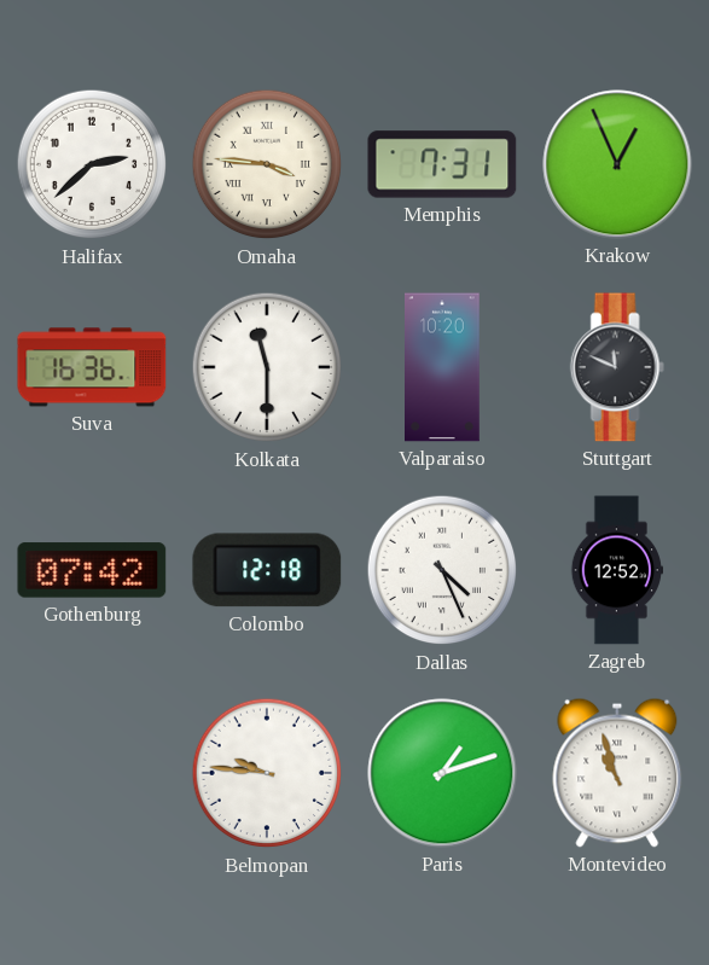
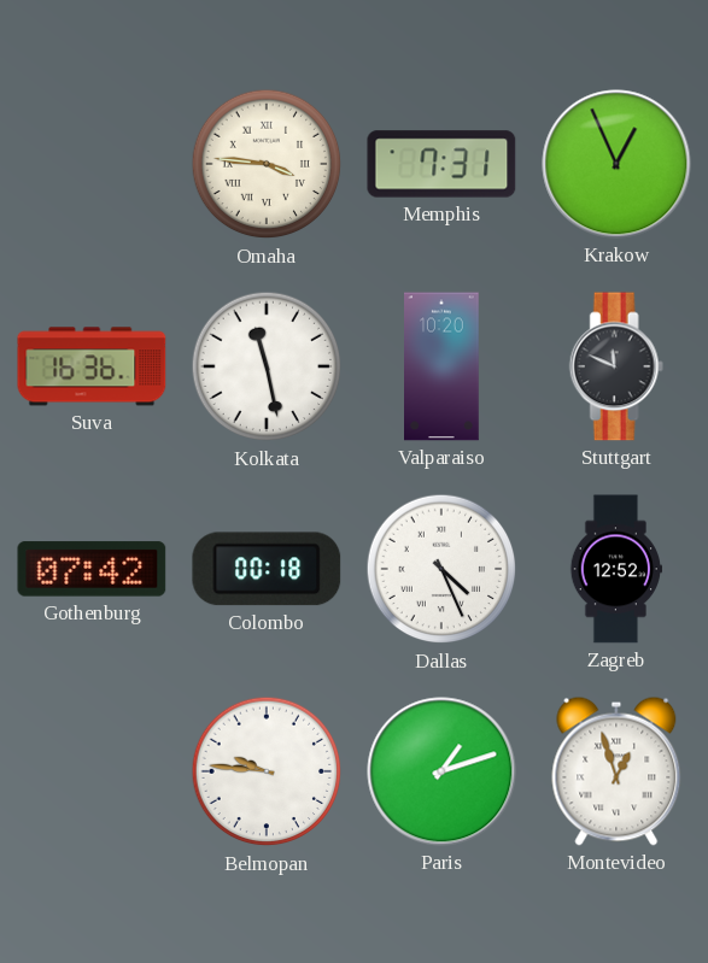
Halifax: 2:38 -> none (92, 164)
Kolkata: 11:30 -> 11:28 (267, 366)
Colombo: 12:18 -> 00:18 (267, 569)
Montevideo: 10:57 -> 12:57 (616, 771)
